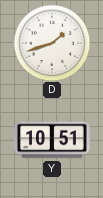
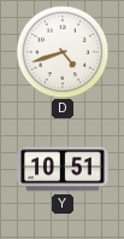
D: 1:42 -> 4:42 (63, 52)
